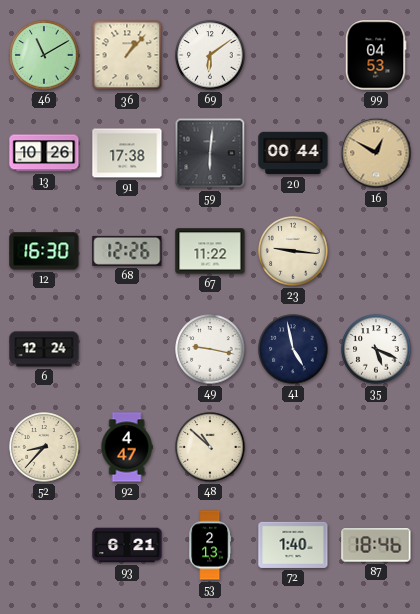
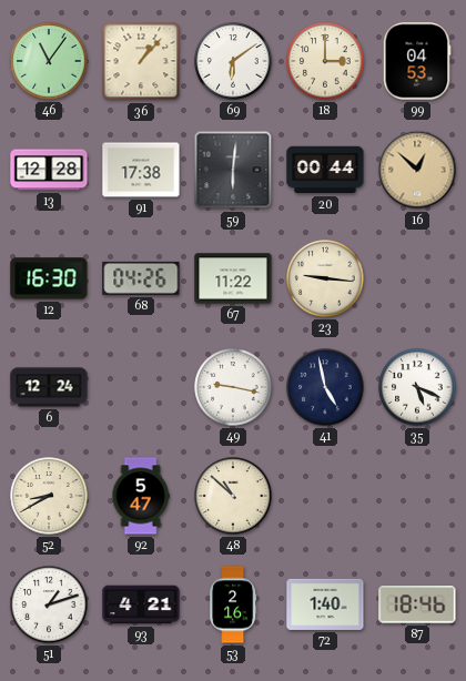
46: 11:10 -> 11:06 (49, 61)
18: none -> 3:00 (325, 61)
13: 10:26 -> 12:28 (49, 170)
16: 12:50 -> 12:52 (417, 170)
68: 12:26 -> 04:26 (141, 278)
52: 8:37 -> 8:40 (49, 496)
92: 4:47 -> 5:47 (141, 496)
51: none -> 1:12 (49, 604)
93: 6:21 -> 4:21 (141, 604)
53: 2:13 -> 2:16 (233, 604)
